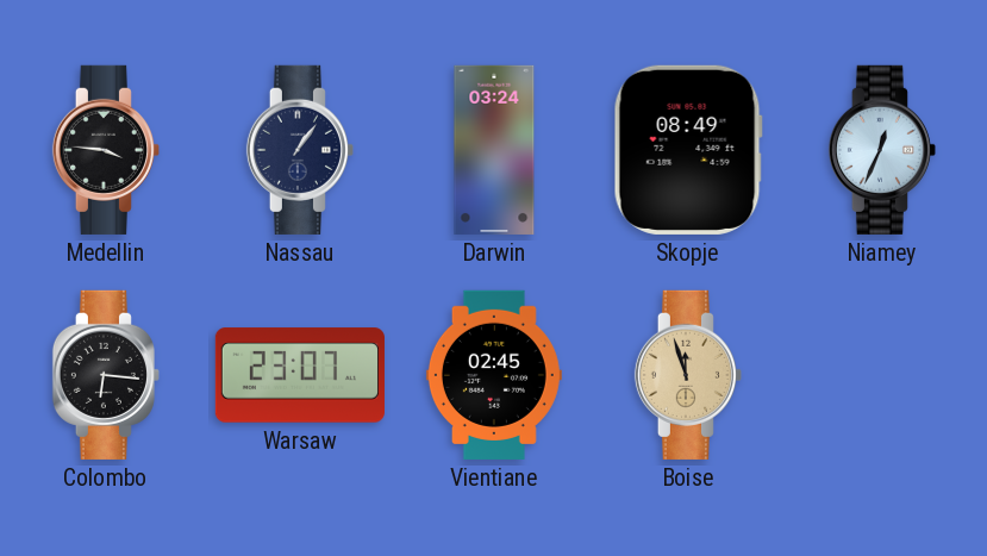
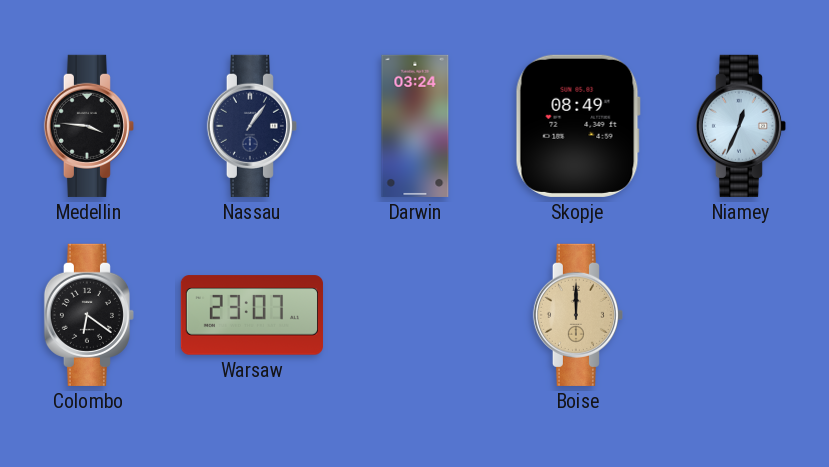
Colombo: 6:16 -> 6:21 (89, 315)
Vientiane: 02:45 -> none (494, 375)
Boise: 11:57 -> 12:00 (578, 315)
